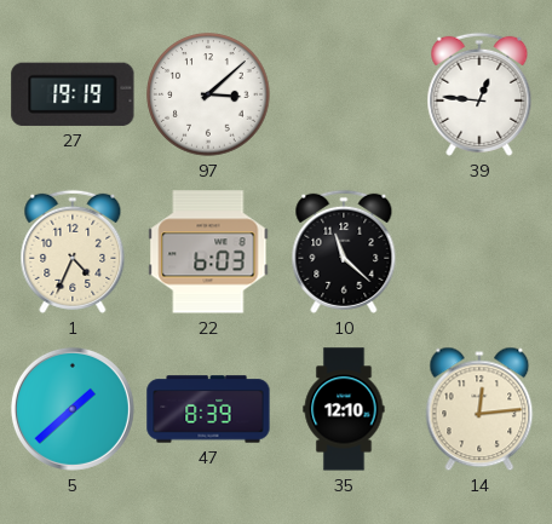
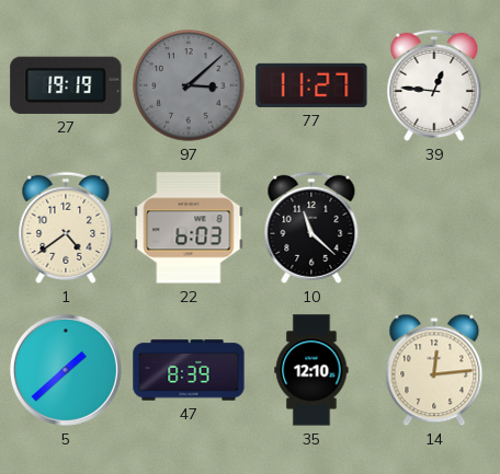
97 dial: white -> grey (189, 85)
77: none -> 11:27 (311, 85)
1: 4:34 -> 4:39 (66, 228)
